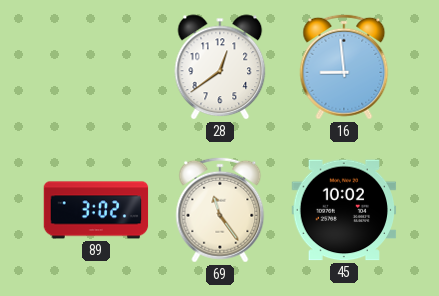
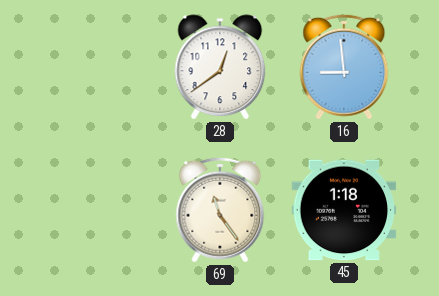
89: 3:02 -> none (96, 210)
45: 10:02 -> 1:18 (344, 210)
